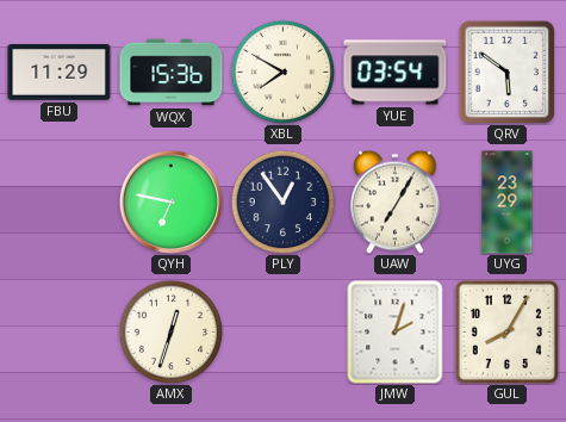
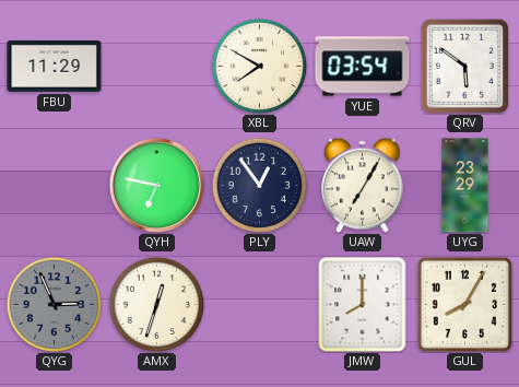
WQX: 15:36 -> none (172, 73)
QYG: none -> 2:56 (54, 304)
JMW: 2:03 -> 8:00 (363, 305)
